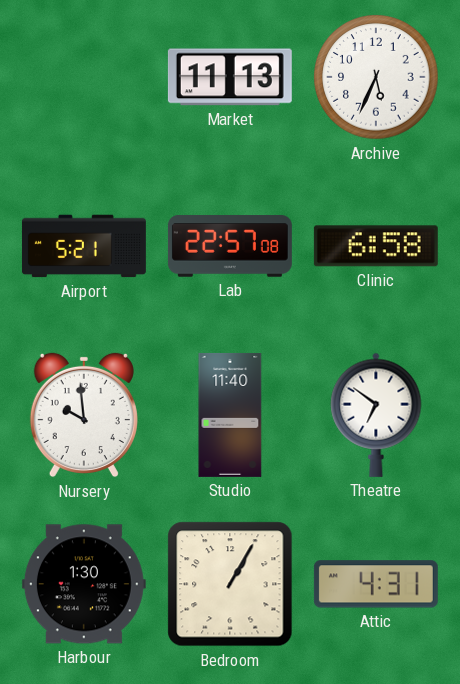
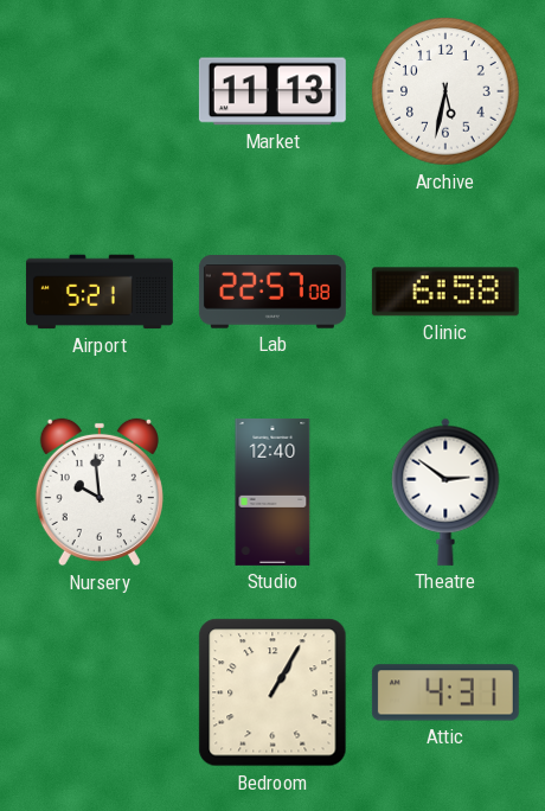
Archive: 5:34 -> 5:32 (445, 91)
Studio: 11:40 -> 12:40 (272, 492)
Theatre: 6:51 -> 2:51 (445, 492)
Harbour: 1:30 -> none (84, 584)
